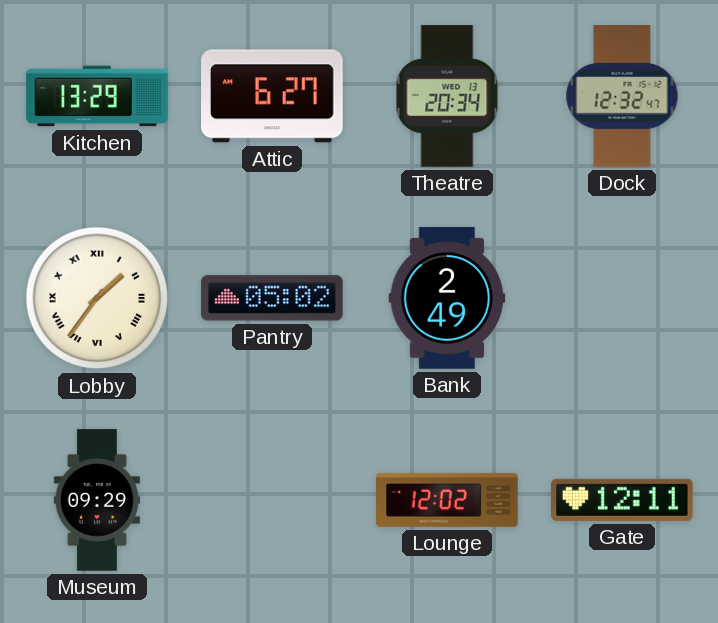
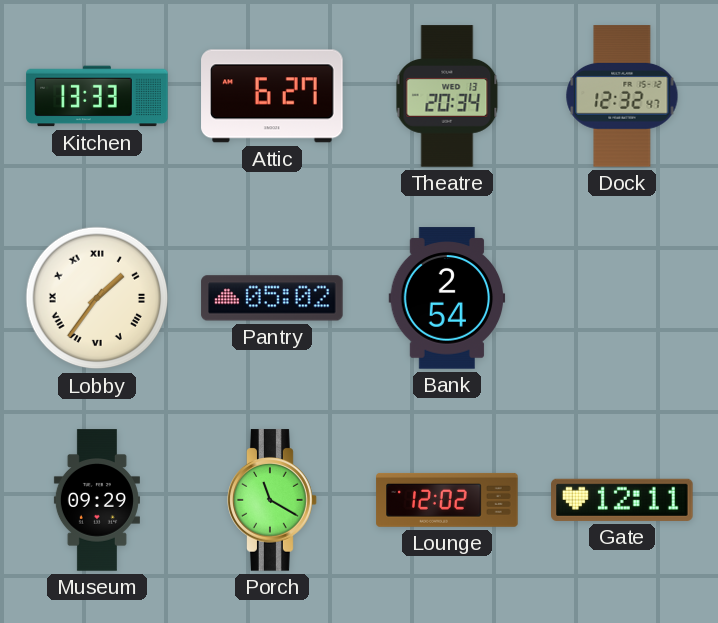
Kitchen: 13:29 -> 13:33 (97, 96)
Bank: 2:49 -> 2:54 (447, 298)
Porch: none -> 11:20 (272, 500)
